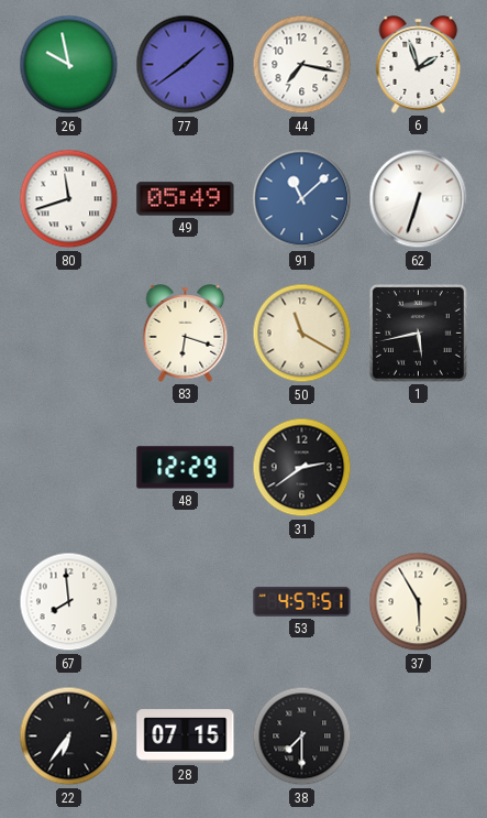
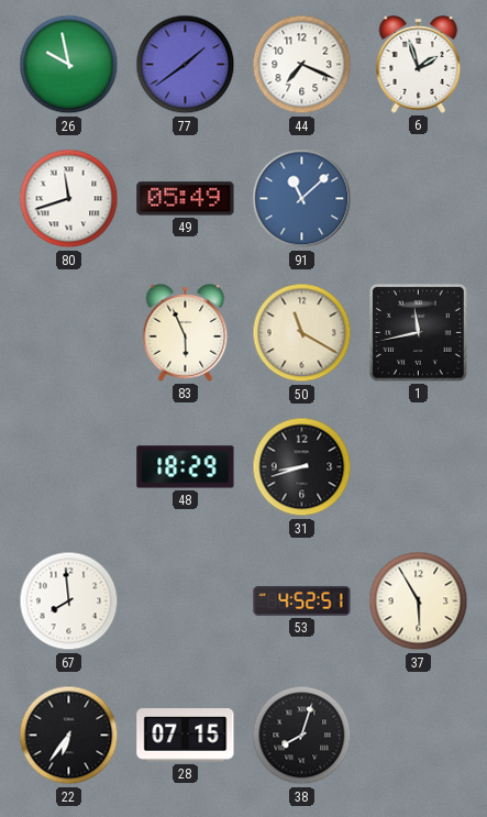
44: 7:17 -> 7:19 (302, 65)
62: 6:33 -> none (419, 199)
83: 6:18 -> 5:56 (186, 333)
1: 5:43 -> 11:43 (418, 332)
48: 12:29 -> 18:29 (186, 467)
31: 2:39 -> 8:42 (302, 467)
53: 4:57 -> 4:52 (302, 600)
38: 7:30 -> 8:03 (302, 736)
